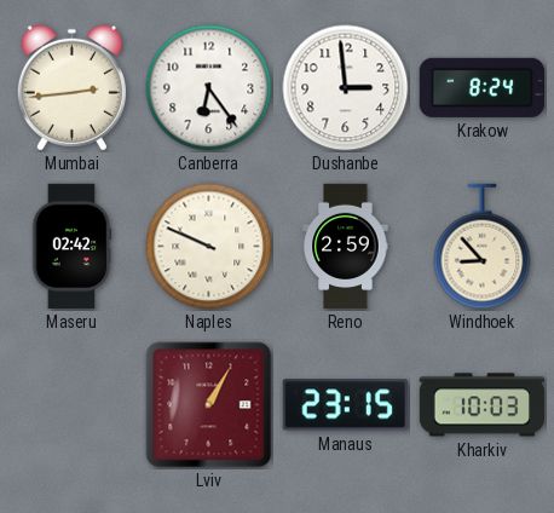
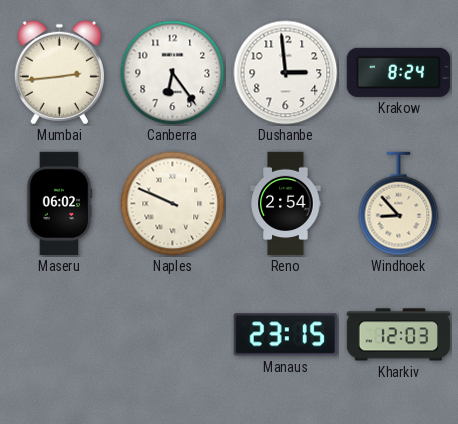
Maseru: 02:42 -> 06:02 (59, 204)
Reno: 2:59 -> 2:54 (286, 204)
Lviv: 1:05 -> none (209, 405)
Kharkiv: 10:03 -> 12:03 (399, 335)
